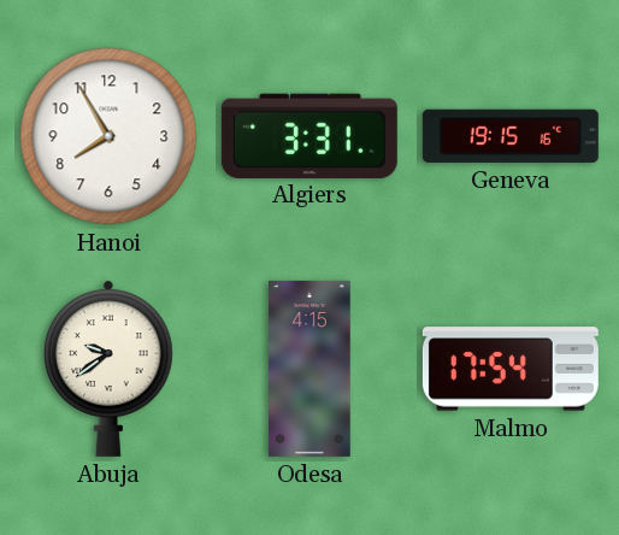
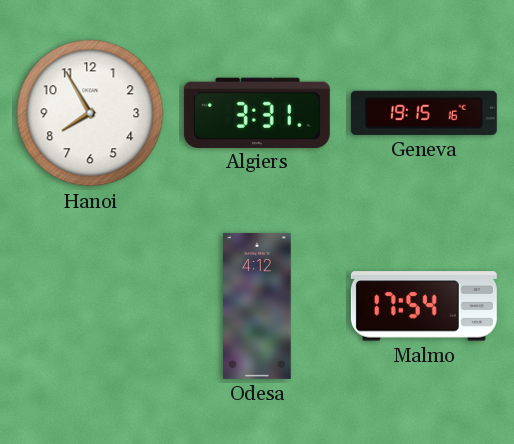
Abuja: 9:39 -> none (110, 369)
Odesa: 4:15 -> 4:12 (258, 306)
